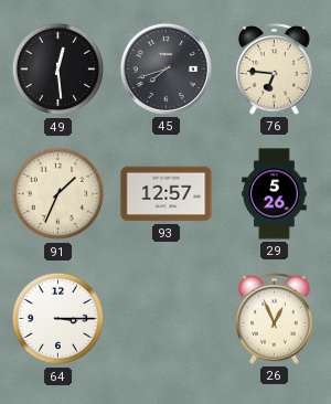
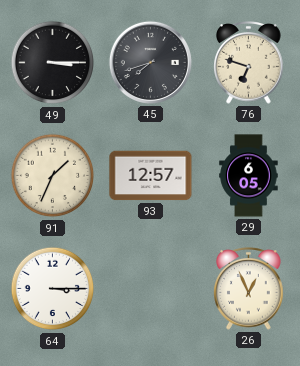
49: 12:29 -> 3:15 (53, 63)
76: 6:46 -> 6:48 (249, 63)
29: 5:26 -> 6:05 (249, 176)
